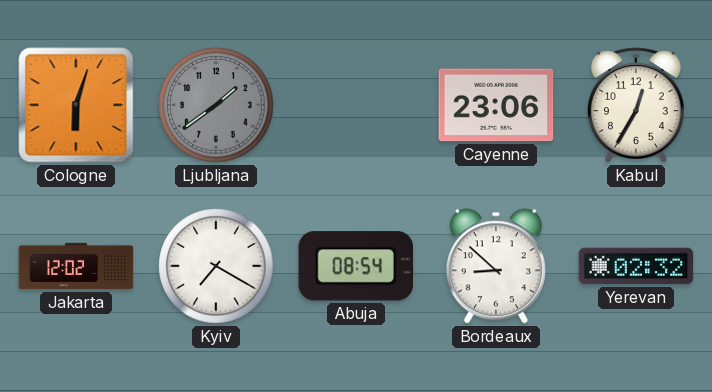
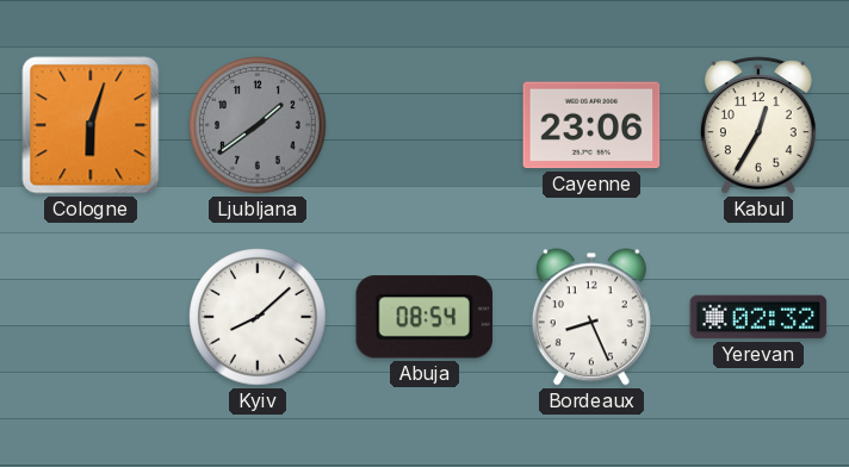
Jakarta: 12:02 -> none (76, 266)
Kyiv: 7:20 -> 8:08 (258, 317)
Bordeaux: 8:52 -> 8:26 (591, 317)
